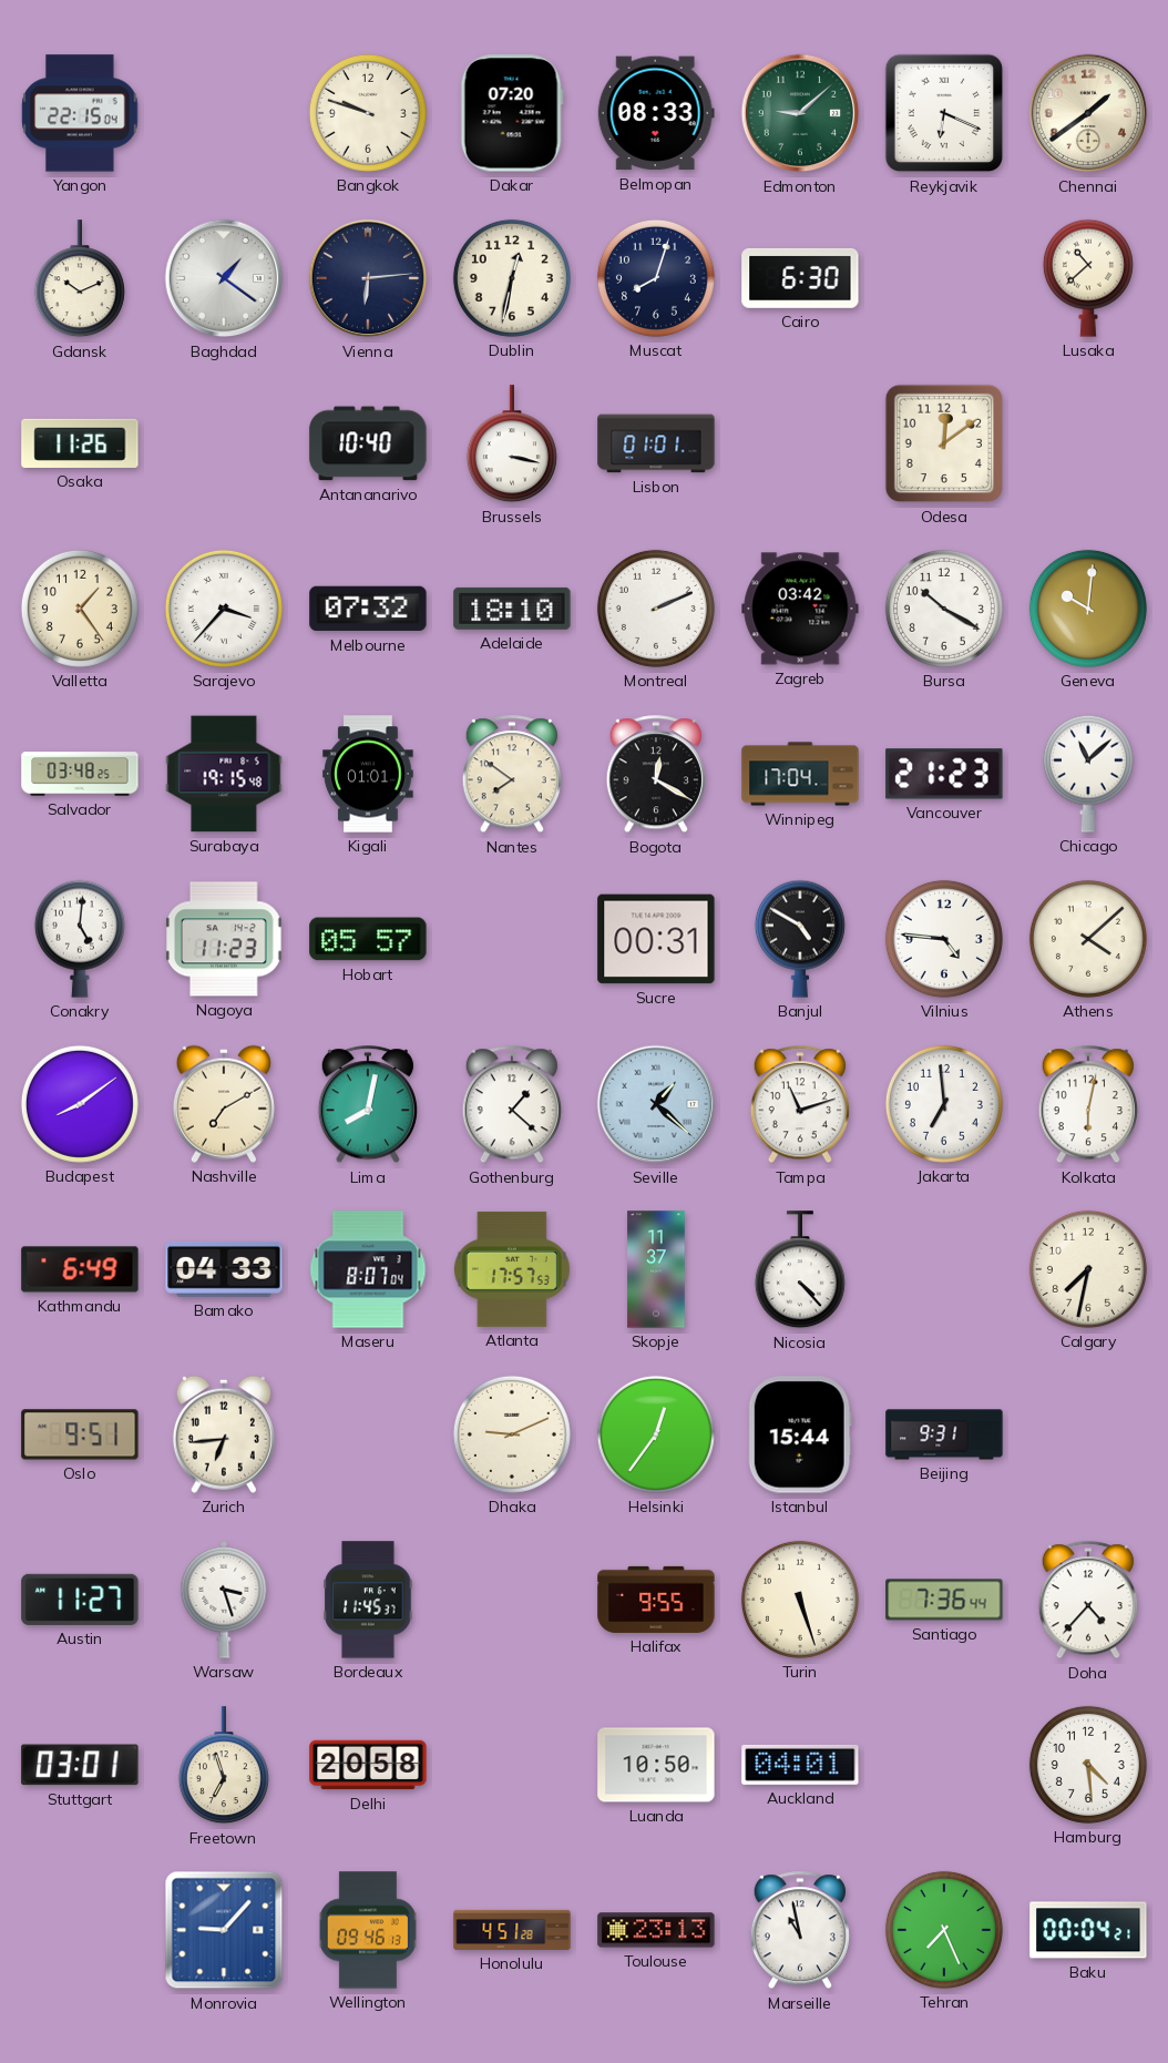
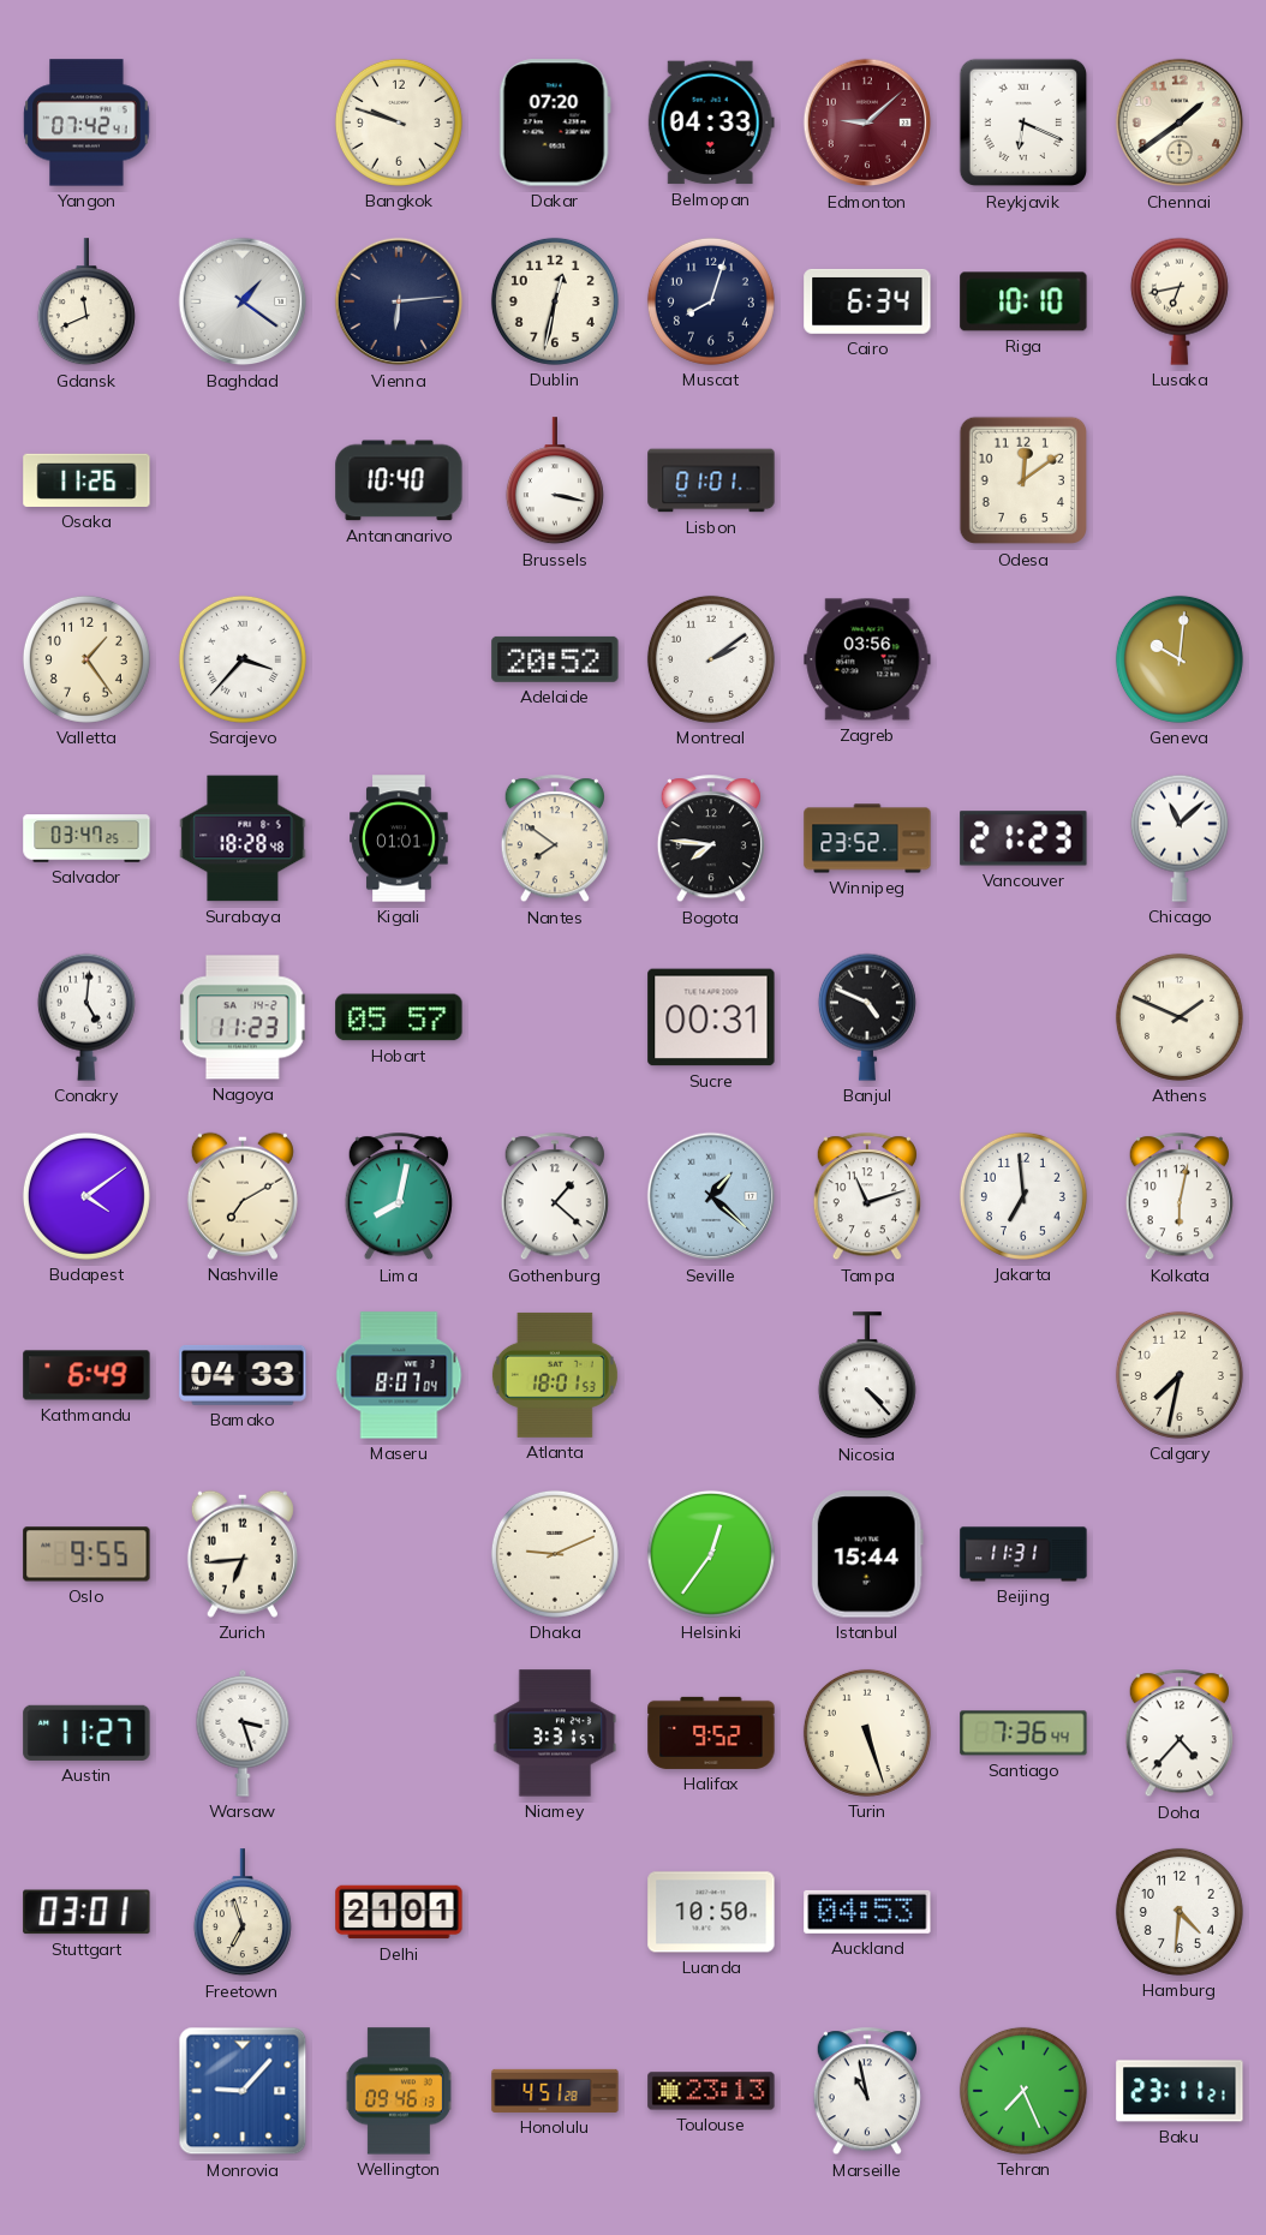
Yangon: 22:15 -> 07:42 (86, 122)
Belmopan: 08:33 -> 04:33 (711, 122)
Edmonton dial: green -> burgundy (867, 122)
Gdansk: 10:11 -> 11:41 (86, 303)
Cairo: 6:30 -> 6:34 (867, 301)
Riga: none -> 10:10 (1023, 301)
Lusaka: 10:38 -> 6:43 (1180, 301)
Melbourne: 07:32 -> none (368, 609)
Adelaide: 18:10 -> 20:52 (555, 659)
Montreal: 2:11 -> 2:09 (711, 659)
Zagreb: 03:42 -> 03:56 (867, 659)
Bursa: 10:20 -> none (944, 609)
Salvador: 03:48 -> 03:47 (86, 838)
Surabaya: 19:15 -> 18:28 (243, 838)
Bogota: 12:20 -> 7:46 (711, 839)
Winnipeg: 17:04 -> 23:52 (867, 838)
Banjul: 4:50 -> 4:49 (867, 1017)
Vilnius: 4:46 -> none (944, 939)
Athens: 4:08 -> 1:49 (1180, 1017)
Budapest: 8:09 -> 4:09 (86, 1196)
Atlanta: 17:57 -> 18:01 (555, 1375)
Skopje: 11:37 -> none (656, 1269)
Oslo: 9:51 -> 9:55 (86, 1554)
Beijing: 9:31 -> 11:31 (1023, 1554)
Bordeaux: 11:45 -> none (368, 1600)
Niamey: none -> 3:31 (555, 1733)
Halifax: 9:55 -> 9:52 (711, 1733)
Delhi: 20:58 -> 21:01 (399, 1912)
Auckland: 04:01 -> 04:53 (867, 1912)
Hamburg: 4:29 -> 4:31 (1180, 1912)
Baku: 00:04 -> 23:11 (1180, 2091)
